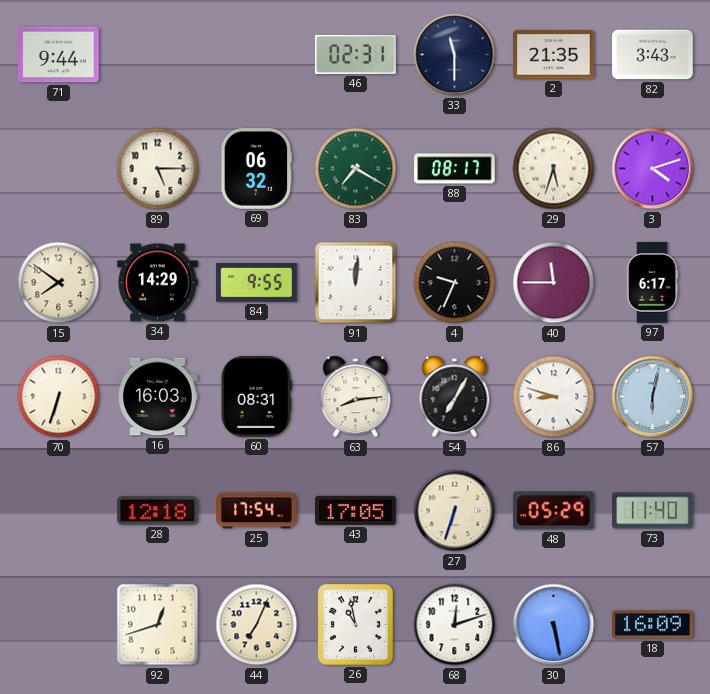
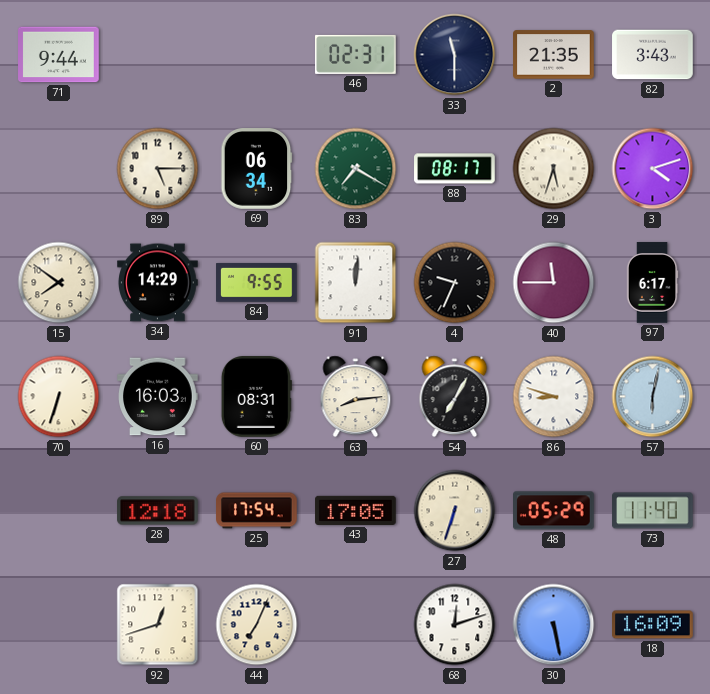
69: 06:32 -> 06:34 (257, 169)
26: 10:58 -> none (355, 624)
